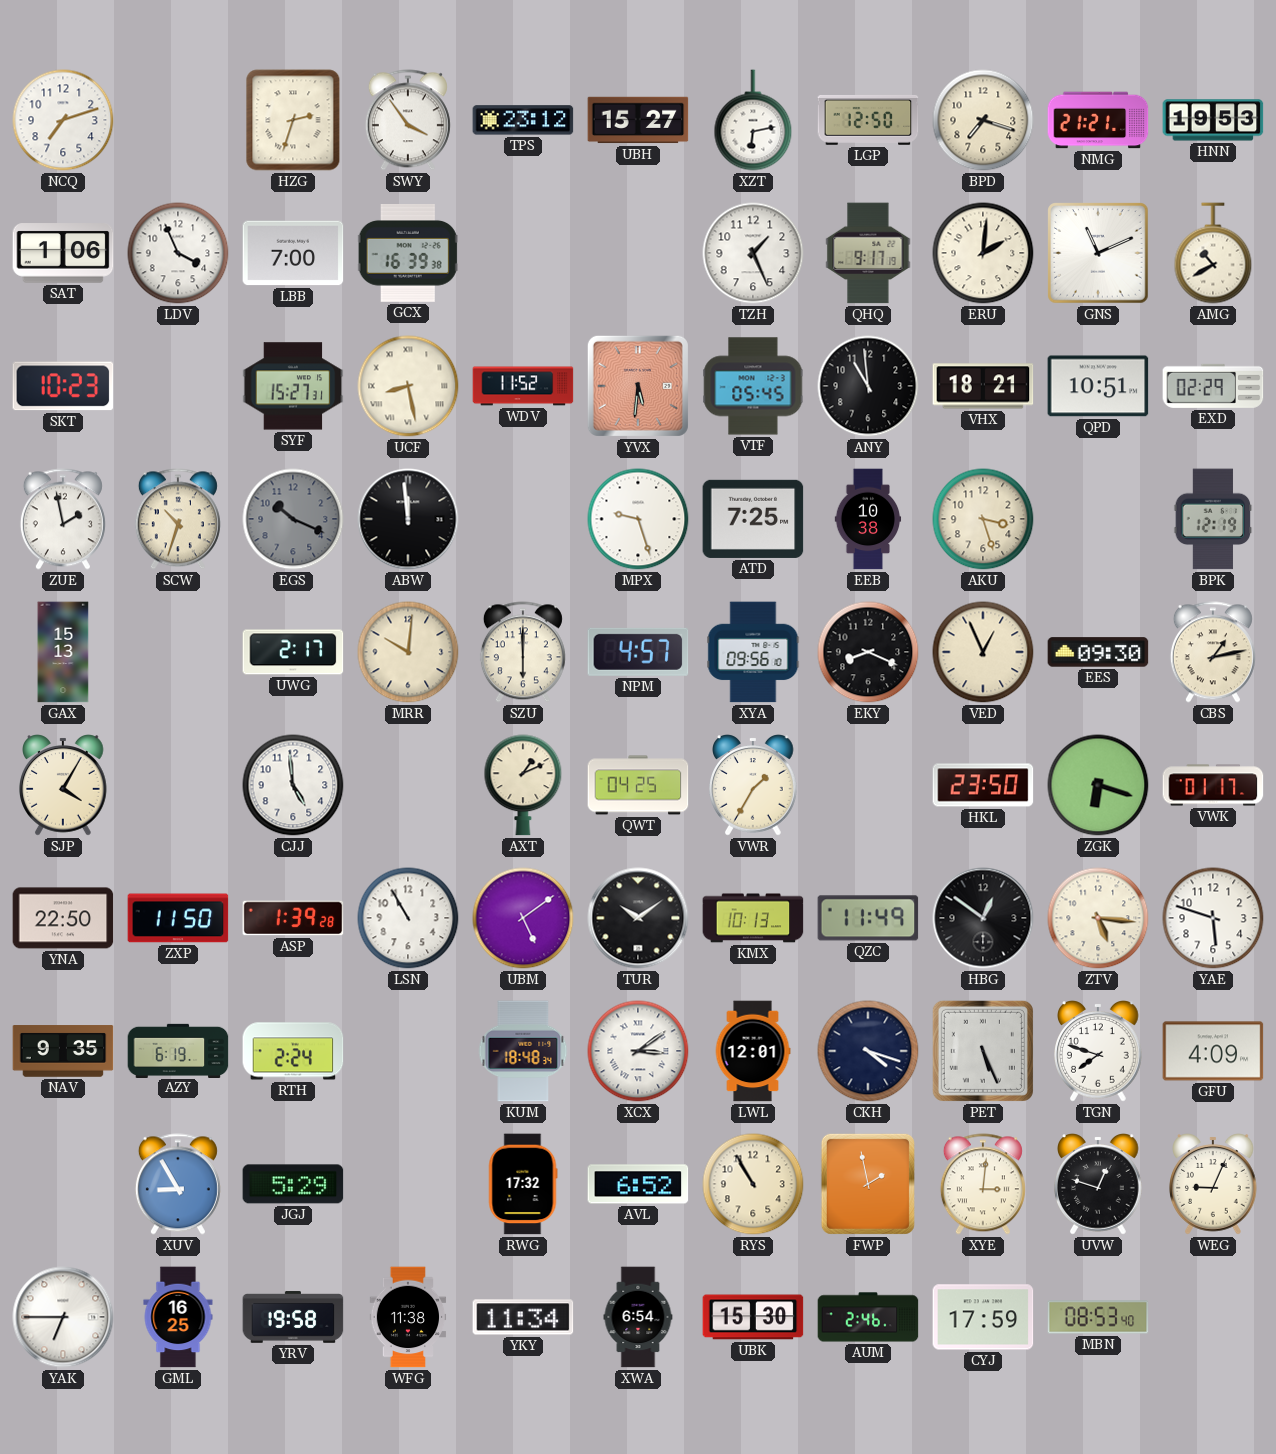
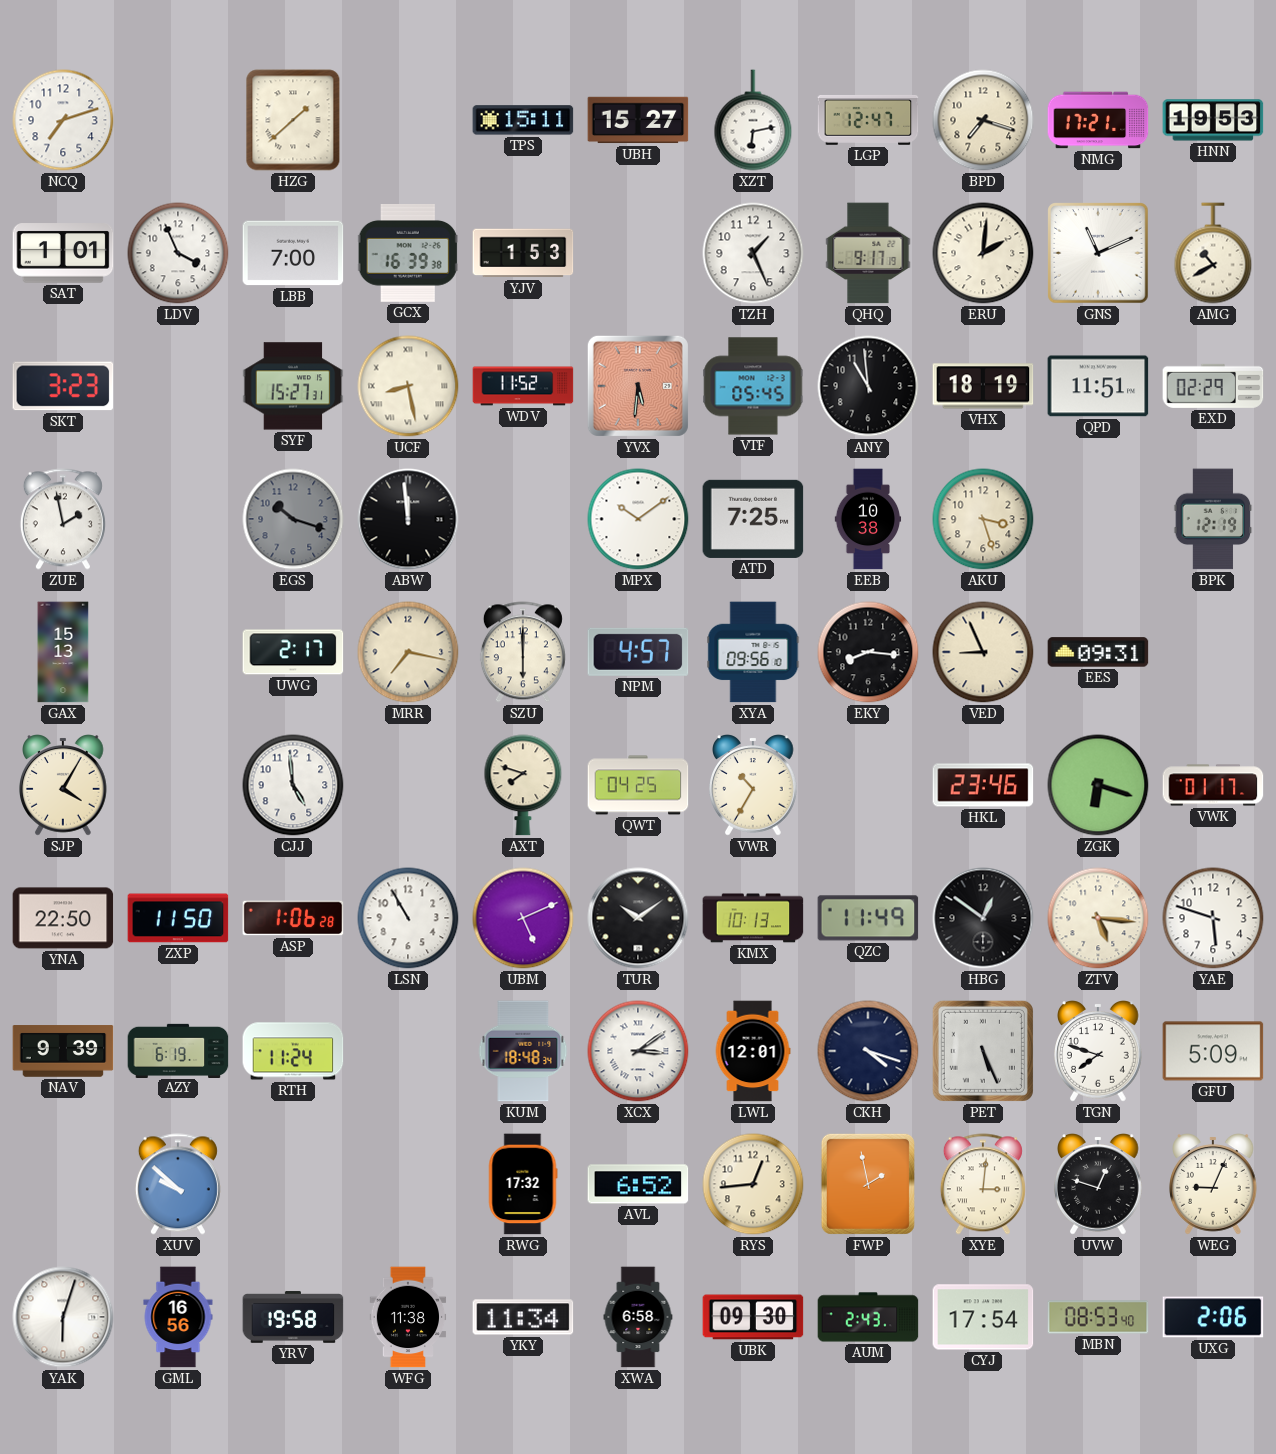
HZG: 2:33 -> 1:38 (293, 120)
SWY: 3:54 -> none (408, 120)
TPS: 23:12 -> 15:11 (523, 120)
LGP: 12:50 -> 12:47 (868, 120)
NMG: 21:21 -> 17:21 (1098, 120)
SAT: 1:06 -> 1:01 (63, 253)
YJV: none -> 1:53 (523, 253)
SKT: 10:23 -> 3:23 (63, 386)
VHX: 18:21 -> 18:19 (983, 386)
QPD: 10:51 -> 11:51 (1098, 386)
SCW: 10:33 -> none (178, 519)
EGS: 10:19 -> 10:18 (293, 519)
MPX: 9:27 -> 10:09 (638, 519)
MRR: 10:01 -> 7:17 (408, 652)
EKY: 8:19 -> 8:16 (868, 652)
VED: 12:56 -> 8:56 (983, 652)
EES: 09:30 -> 09:31 (1098, 652)
CBS: 1:13 -> none (1213, 652)
AXT: 1:11 -> 7:48 (523, 785)
VWR: 1:35 -> 10:35 (754, 785)
HKL: 23:50 -> 23:46 (983, 785)
ASP: 1:39 -> 1:06 (293, 918)
UBM: 5:09 -> 5:11 (523, 918)
NAV: 9:35 -> 9:39 (63, 1051)
RTH: 2:24 -> 11:24 (293, 1051)
GFU: 4:09 -> 5:09 (1213, 1051)
XUV: 8:55 -> 9:52 (178, 1184)
JGJ: 5:29 -> none (293, 1184)
RYS: 10:55 -> 12:44 (753, 1184)
YAK: 6:45 -> 6:03 (63, 1317)
GML: 16:25 -> 16:56 (178, 1317)
XWA: 6:54 -> 6:58 (638, 1317)
UBK: 15:30 -> 09:30 (753, 1317)
AUM: 2:46 -> 2:43 (868, 1317)
CYJ: 17:59 -> 17:54 (983, 1317)
UXG: none -> 2:06 (1213, 1317)
